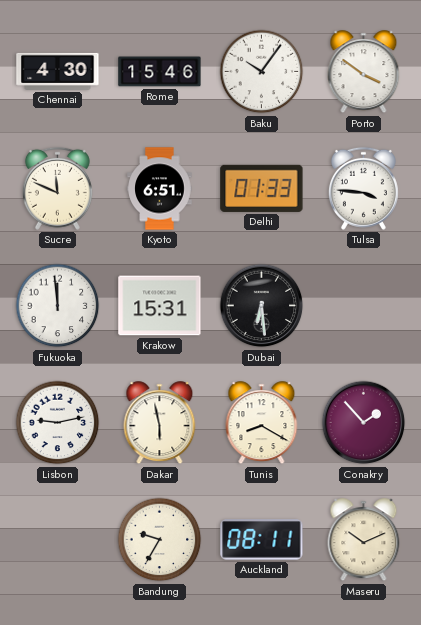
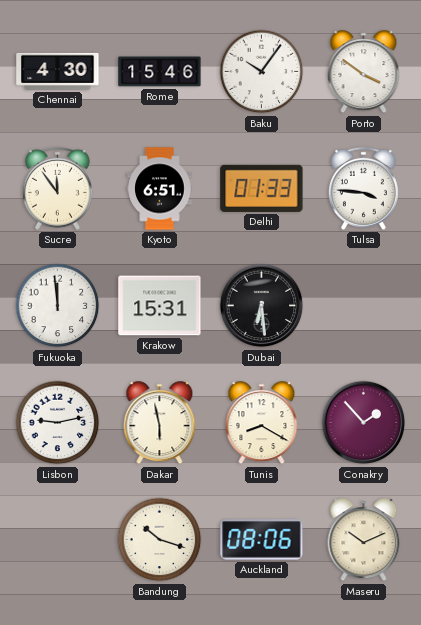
Sucre: 11:49 -> 11:54 (57, 188)
Bandung: 9:35 -> 10:18 (160, 540)
Auckland: 08:11 -> 08:06 (262, 540)
